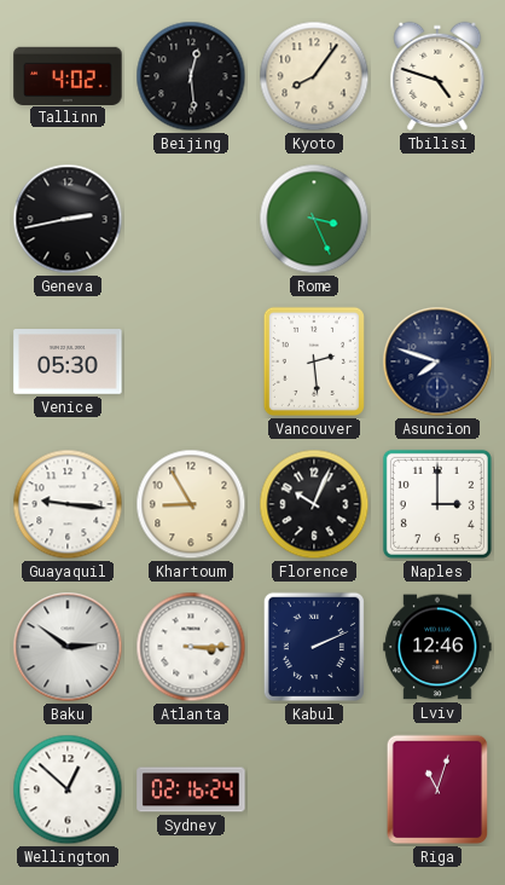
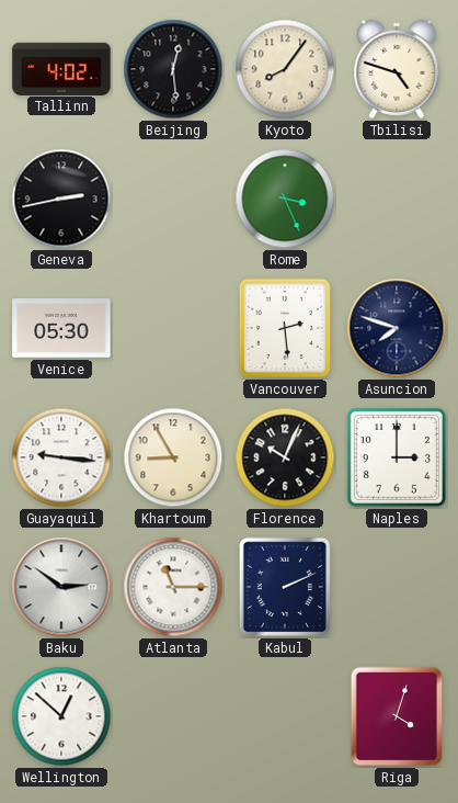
Atlanta: 3:15 -> 11:15 (173, 587)
Lviv: 12:46 -> none (437, 647)
Sydney: 02:16 -> none (191, 789)
Riga: 11:03 -> 4:03 (397, 716)
